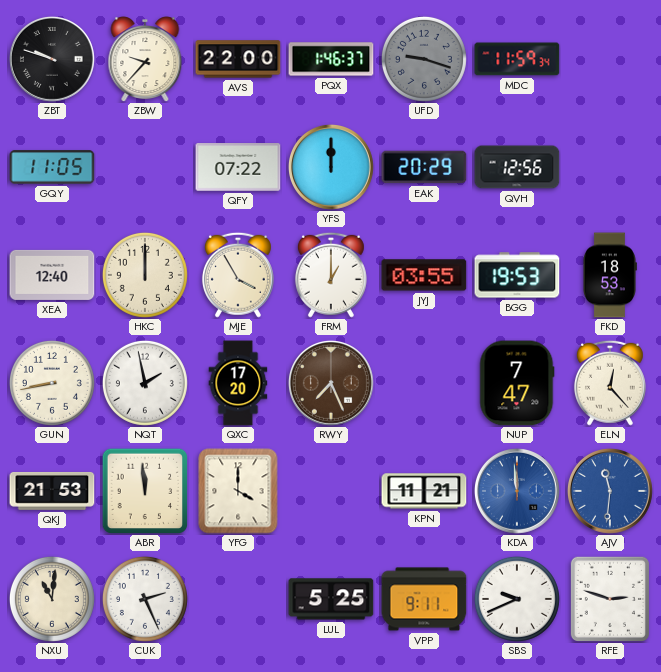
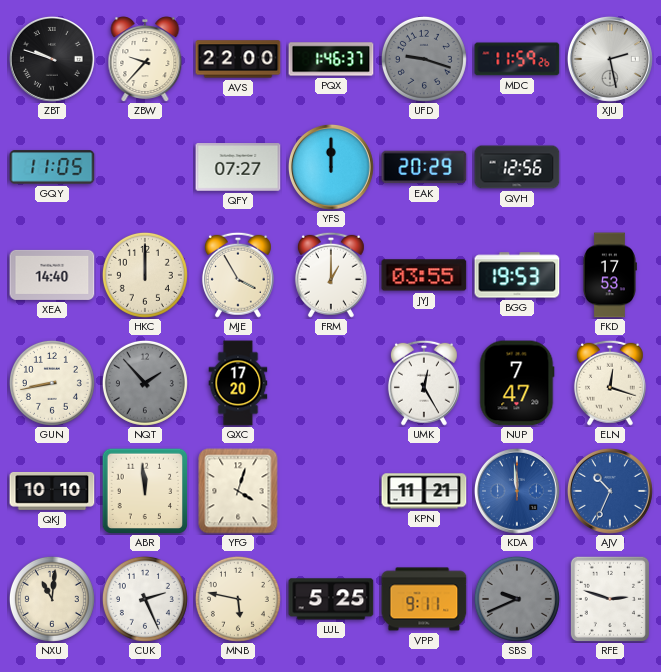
MDC: 11:59:34 -> 11:59:26 (517, 59)
XJU: none -> 2:28 (610, 59)
QFY: 07:22 -> 07:27 (238, 167)
XEA: 12:40 -> 14:40 (52, 275)
FKD: 18:53 -> 17:53 (609, 275)
NQT: 1:58 -> 1:53 (145, 383)
NQT dial: white -> grey (145, 383)
RWY: 7:26 -> none (331, 383)
UMK: none -> 12:25 (424, 383)
ELN: 12:23 -> 12:18 (610, 383)
QKJ: 21:53 -> 10:10 (52, 491)
YFG: 4:00 -> 4:03 (238, 491)
AJV: 11:31 -> 10:34 (610, 491)
MNB: none -> 5:47 (238, 599)
SBS dial: white -> grey (517, 599)
